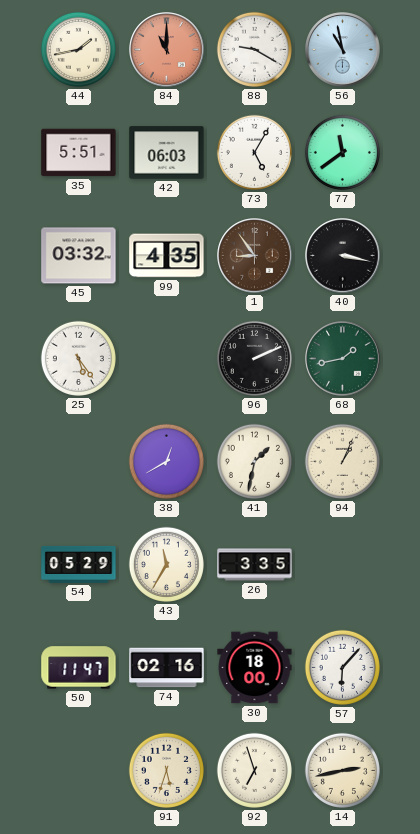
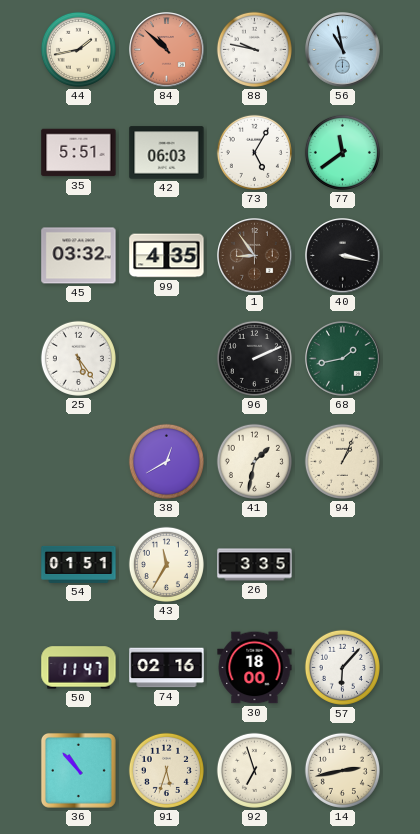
84: 11:00 -> 10:52 (167, 50)
88: 9:20 -> 9:47 (254, 49)
54: 05:29 -> 01:51 (79, 564)
36: none -> 10:53 (78, 770)
